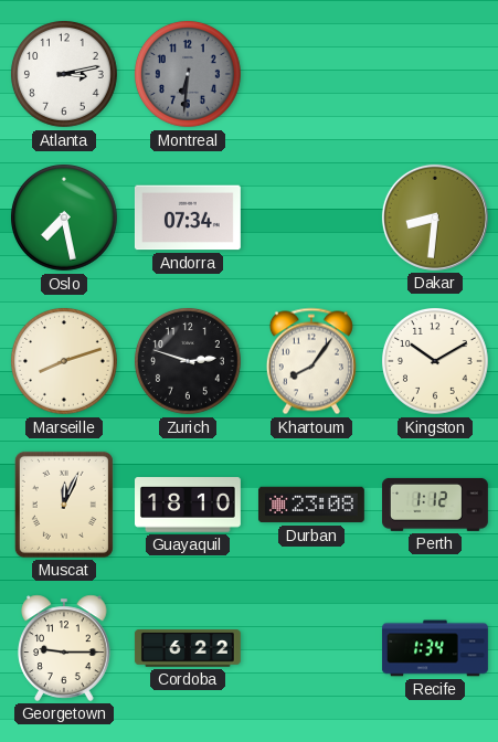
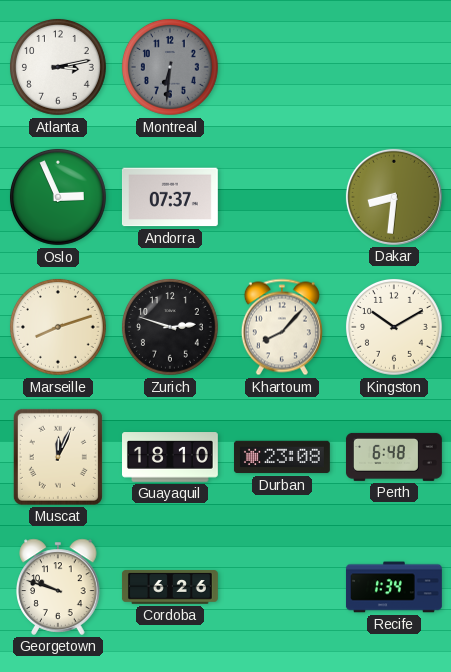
Oslo: 7:28 -> 2:56 (58, 197)
Andorra: 07:34 -> 07:37 (170, 197)
Khartoum: 8:06 -> 8:07 (282, 327)
Perth: 1:12 -> 6:48 (394, 457)
Georgetown: 9:15 -> 9:48 (58, 587)
Cordoba: 6:22 -> 6:26 (170, 587)
